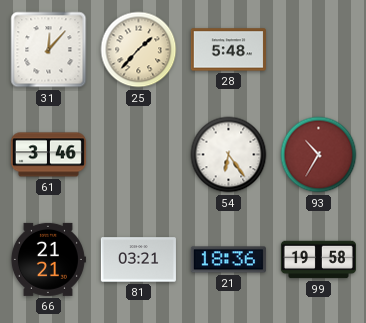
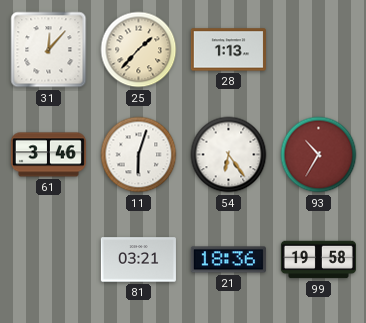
28: 5:48 -> 1:13 (228, 50)
11: none -> 6:03 (139, 155)
66: 21:21 -> none (48, 259)
